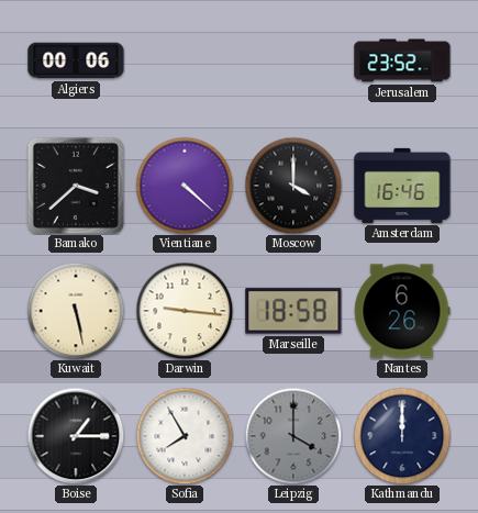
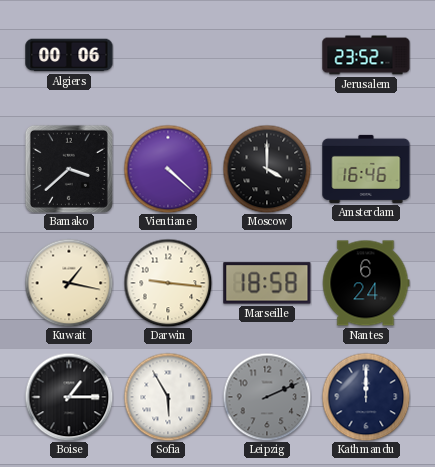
Kuwait: 5:28 -> 1:17 (69, 283)
Nantes: 6:26 -> 6:24 (366, 283)
Sofia: 7:55 -> 5:55 (168, 397)
Leipzig: 4:00 -> 2:11 (267, 397)
